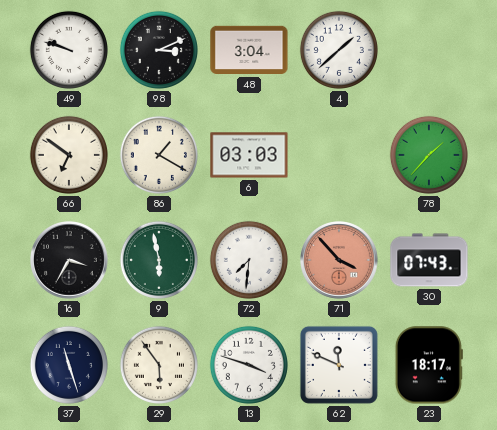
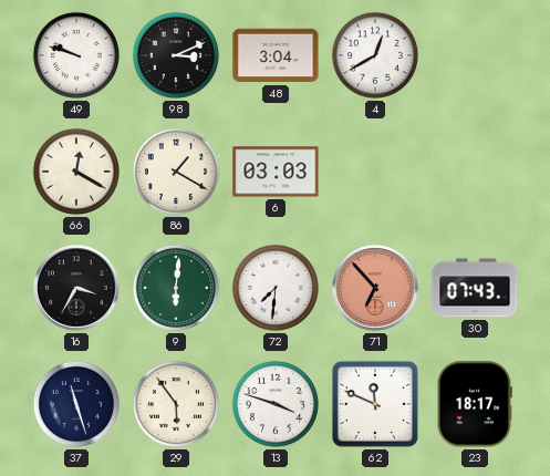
4: 1:38 -> 12:40 (375, 55)
66: 6:51 -> 12:20 (76, 172)
78: 1:37 -> none (429, 155)
9: 5:58 -> 6:01 (176, 288)
71: 3:53 -> 6:53 (376, 289)
